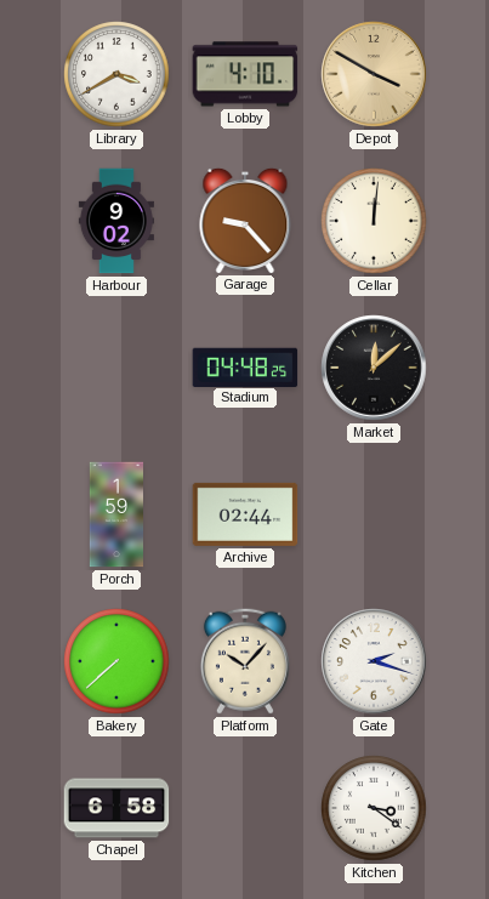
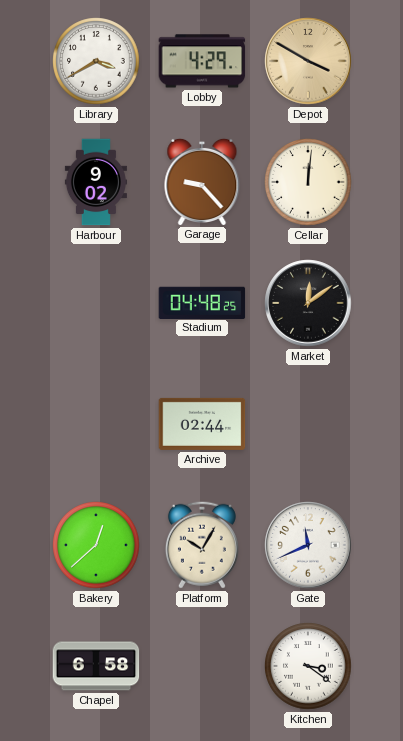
Lobby: 4:10 -> 4:29 (202, 61)
Market: 12:08 -> 12:09 (308, 303)
Porch: 1:59 -> none (115, 514)
Bakery: 7:38 -> 12:38 (96, 545)
Platform: 10:07 -> 10:05 (202, 545)
Gate: 2:18 -> 11:41 (308, 545)
